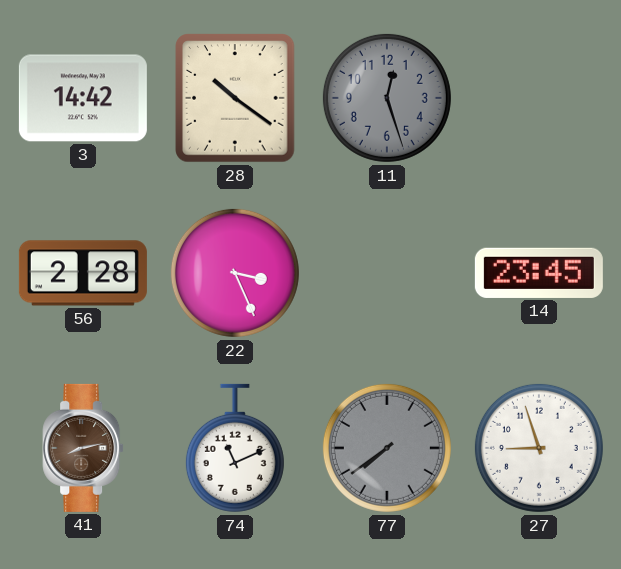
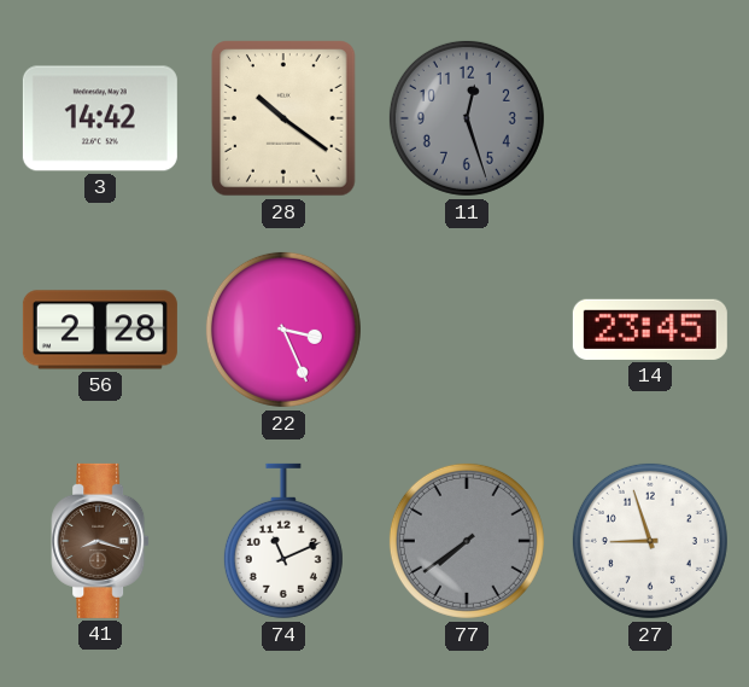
41: 8:13 -> 8:18 (100, 541)
